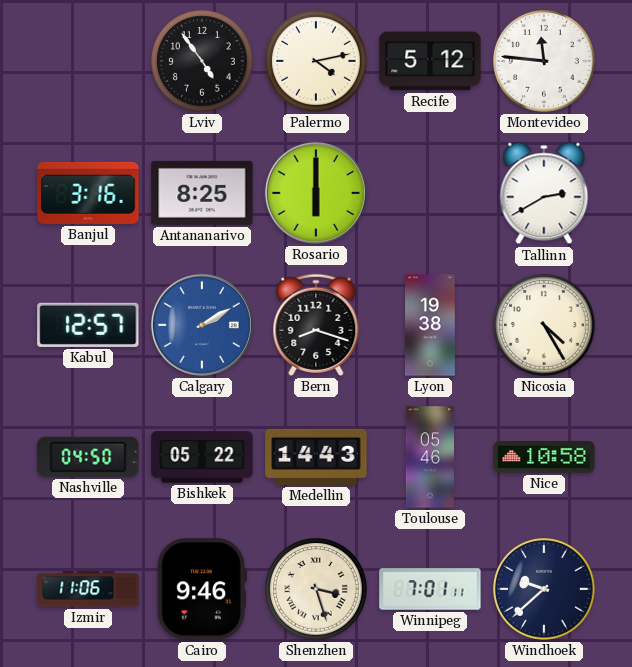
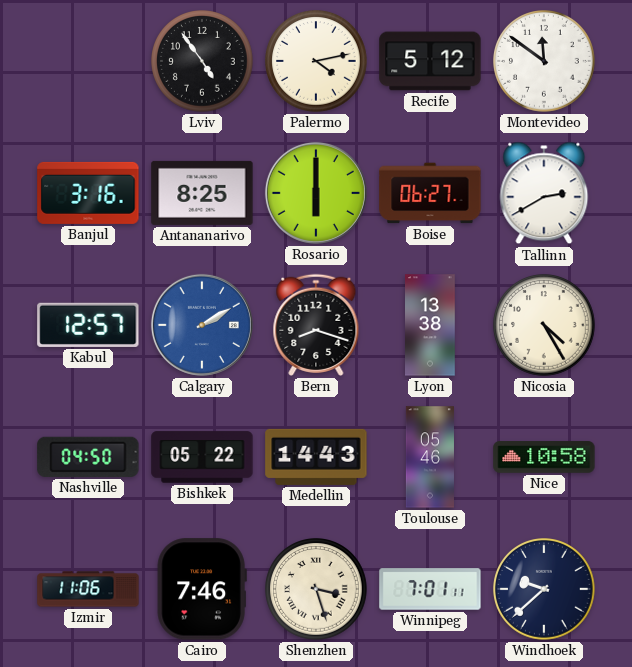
Montevideo: 11:46 -> 11:51 (545, 62)
Boise: none -> 06:27 (430, 193)
Lyon: 19:38 -> 13:38 (431, 325)
Cairo: 9:46 -> 7:46 (202, 589)
